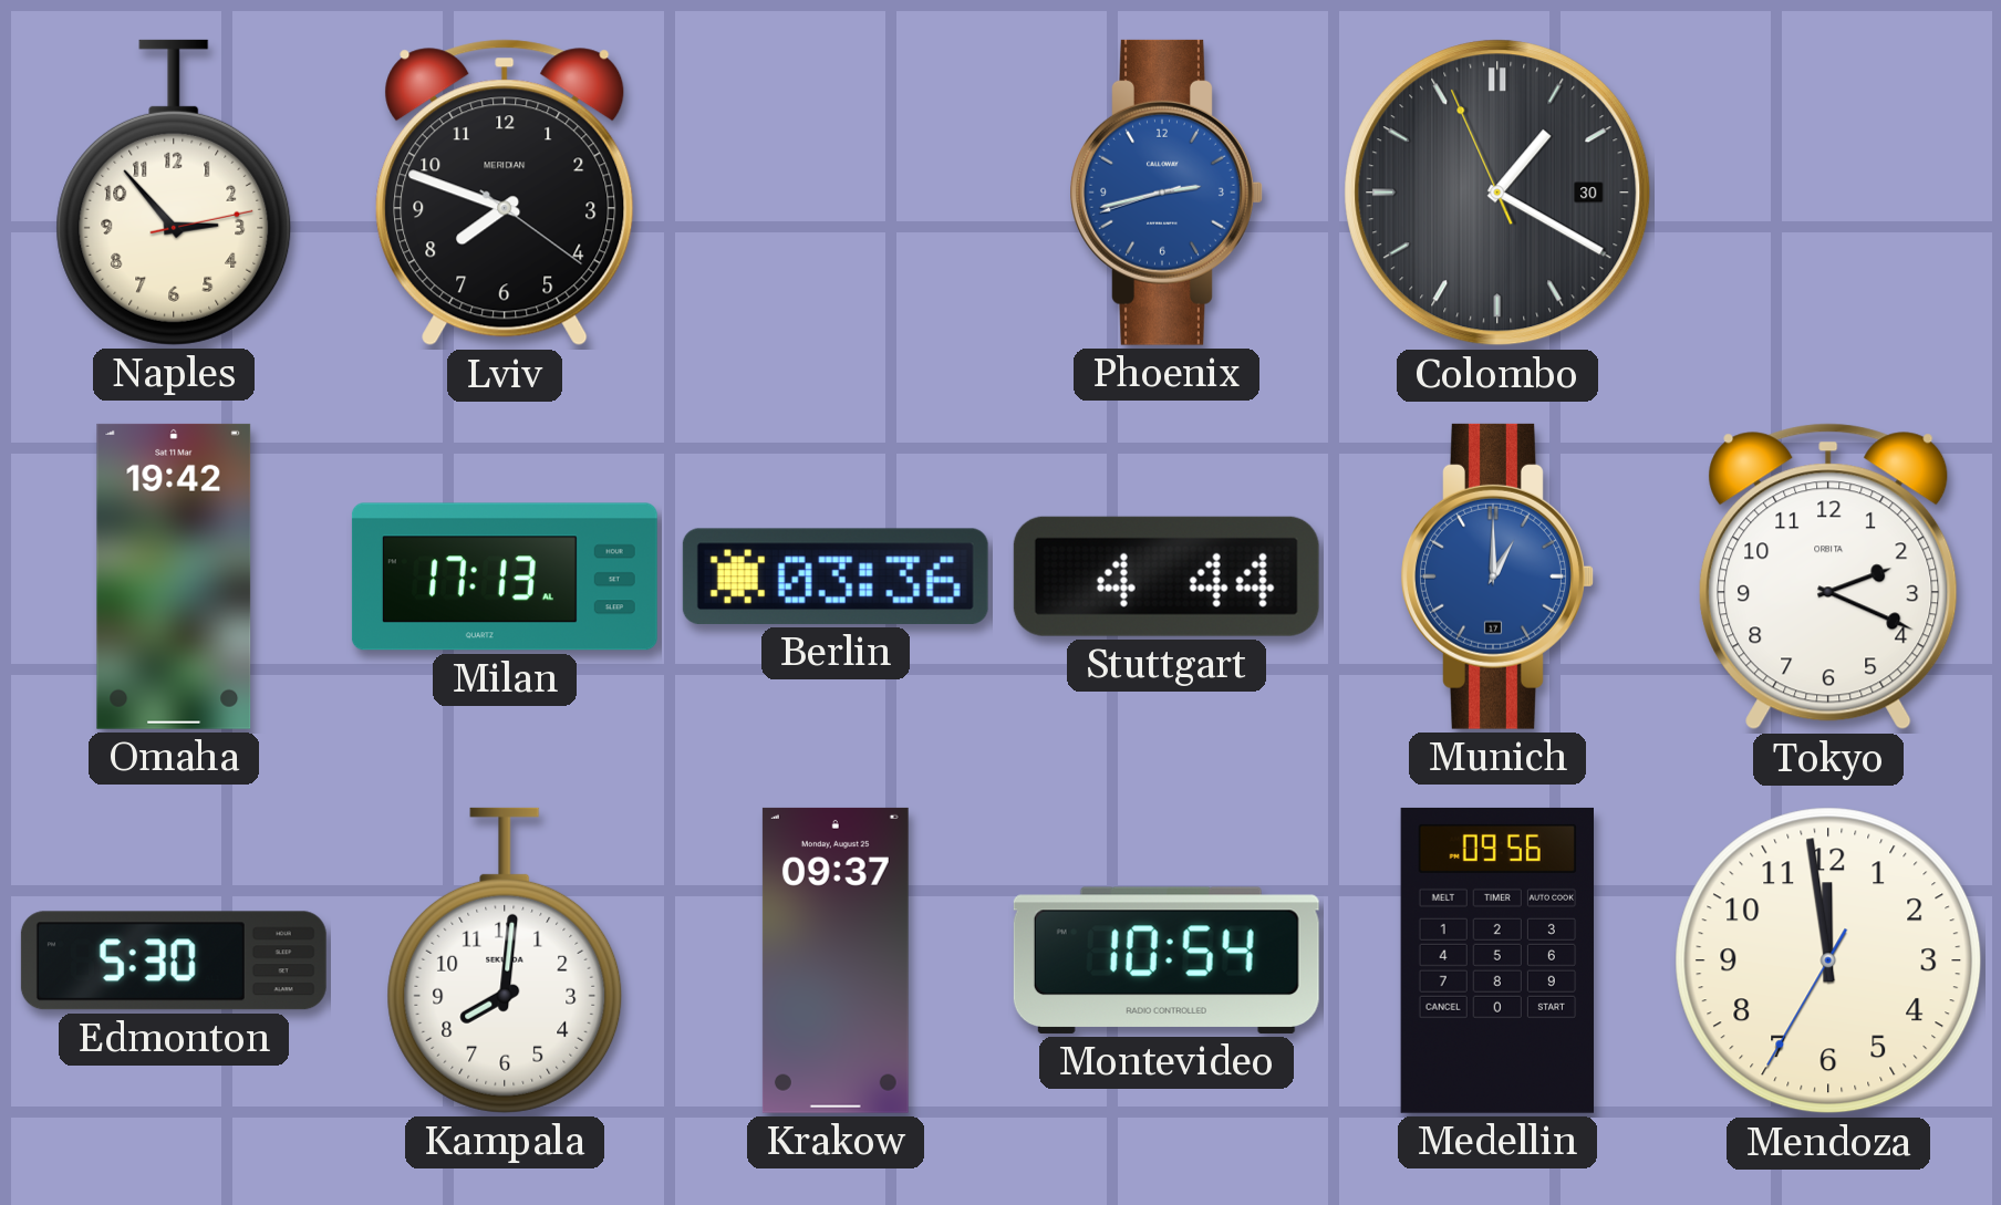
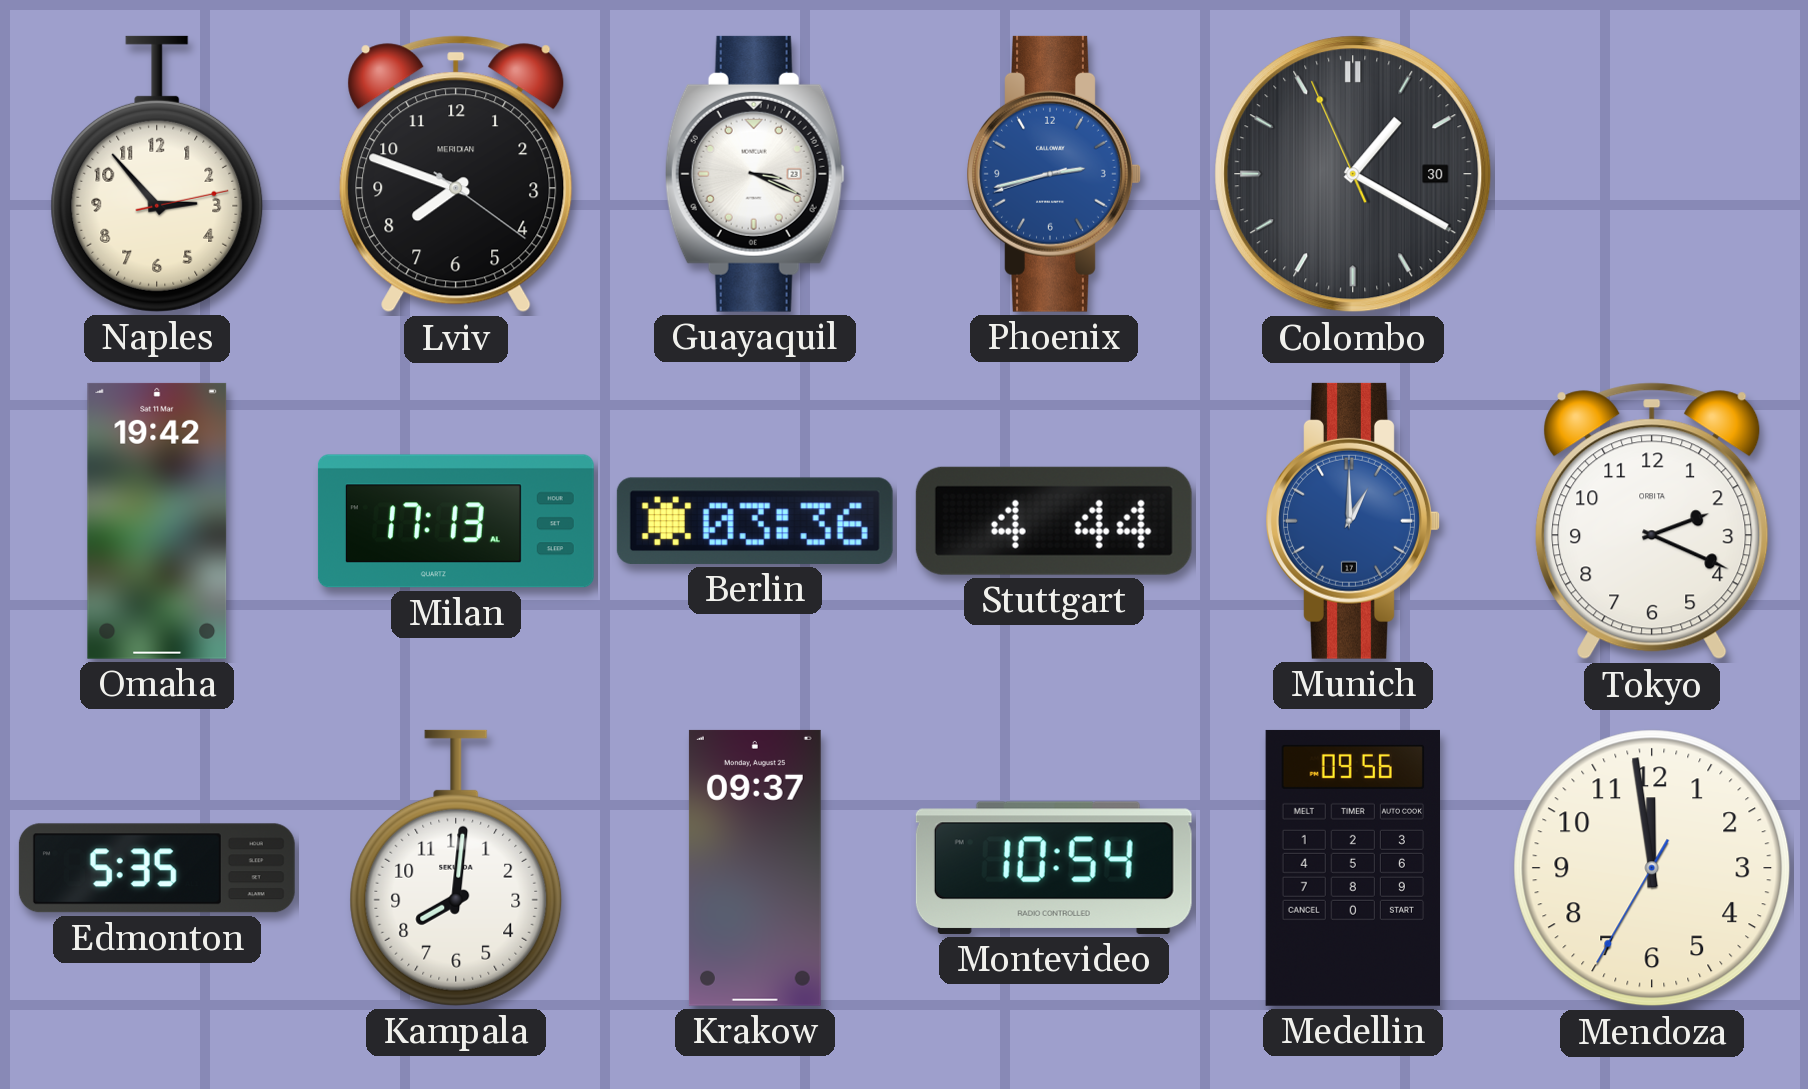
Guayaquil: none -> 3:19 (755, 174)
Edmonton: 5:30 -> 5:35 (157, 868)
